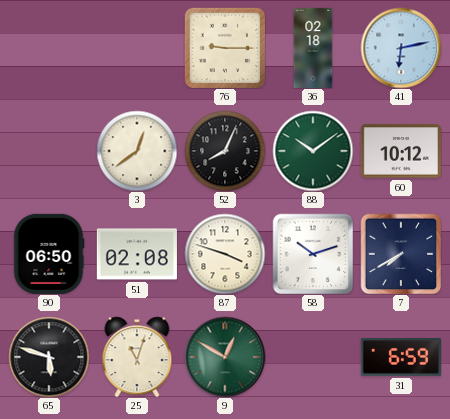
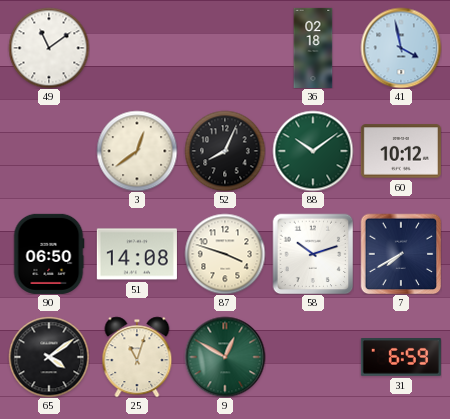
49: none -> 11:09 (49, 48)
76: 9:15 -> none (224, 47)
41: 6:13 -> 3:58 (401, 48)
51: 02:08 -> 14:08 (137, 254)
65: 5:48 -> 4:09 (49, 357)
